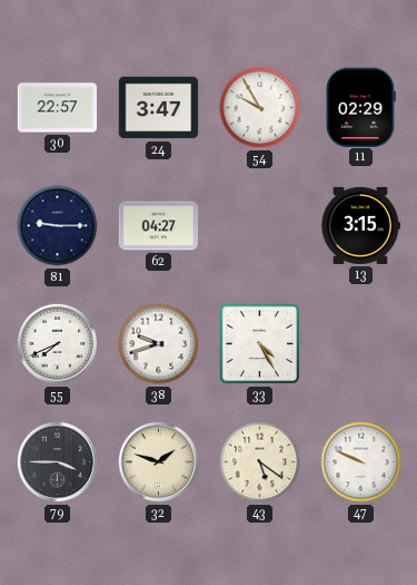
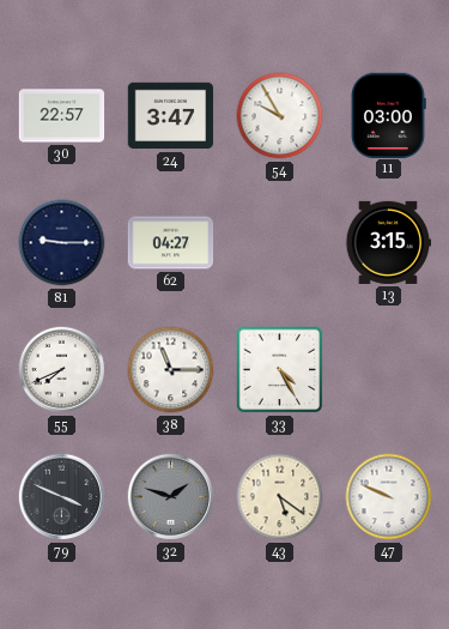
11: 02:29 -> 03:00 (389, 115)
38: 9:42 -> 11:15 (171, 370)
79: 3:45 -> 3:49 (62, 497)
32 dial: cream -> grey (171, 497)
